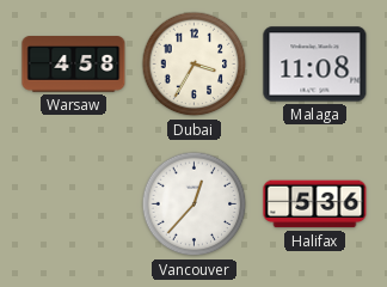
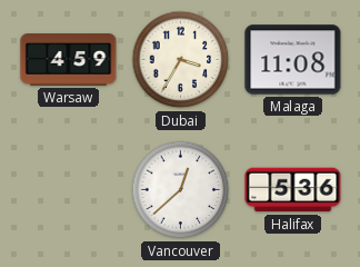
Warsaw: 4:58 -> 4:59 (69, 60)
Vancouver: 12:37 -> 12:38 (181, 190)
